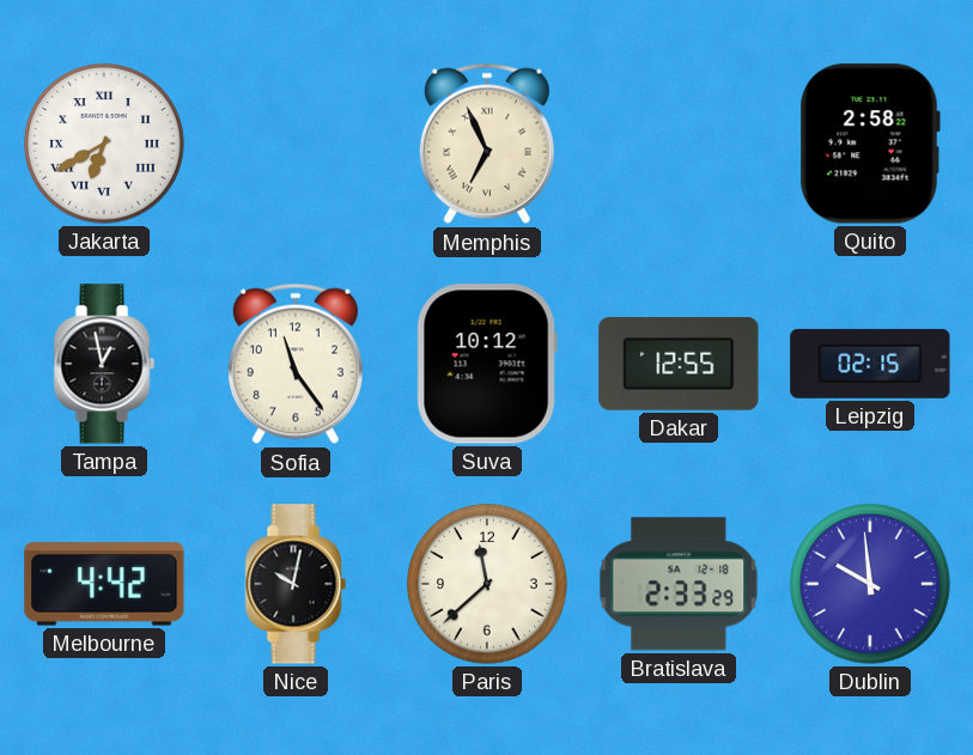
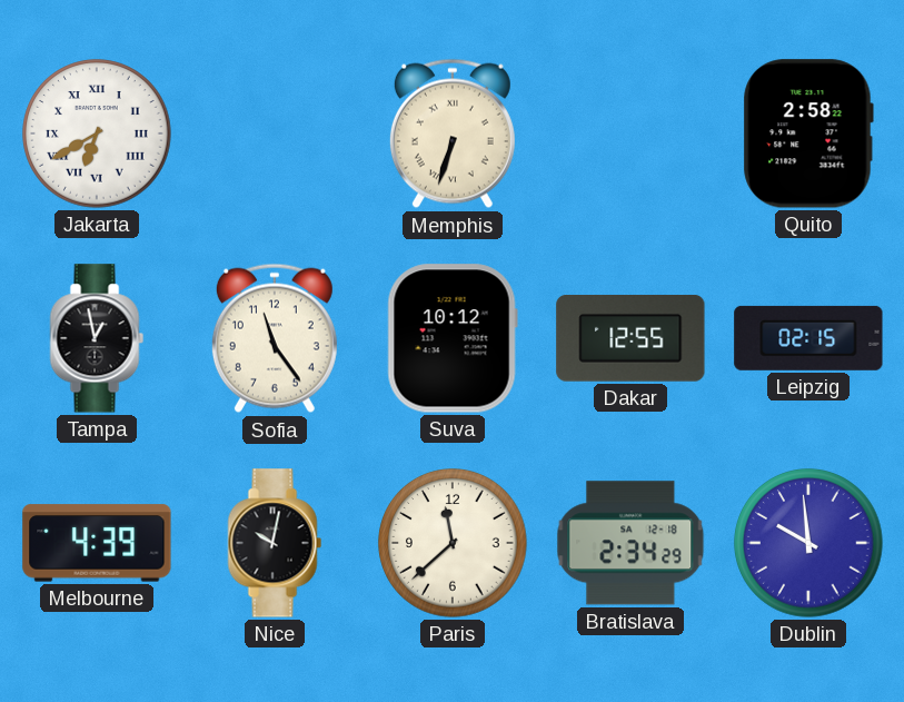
Memphis: 6:56 -> 6:33 (453, 134)
Melbourne: 4:42 -> 4:39 (97, 543)
Bratislava: 2:33 -> 2:34 (630, 543)
